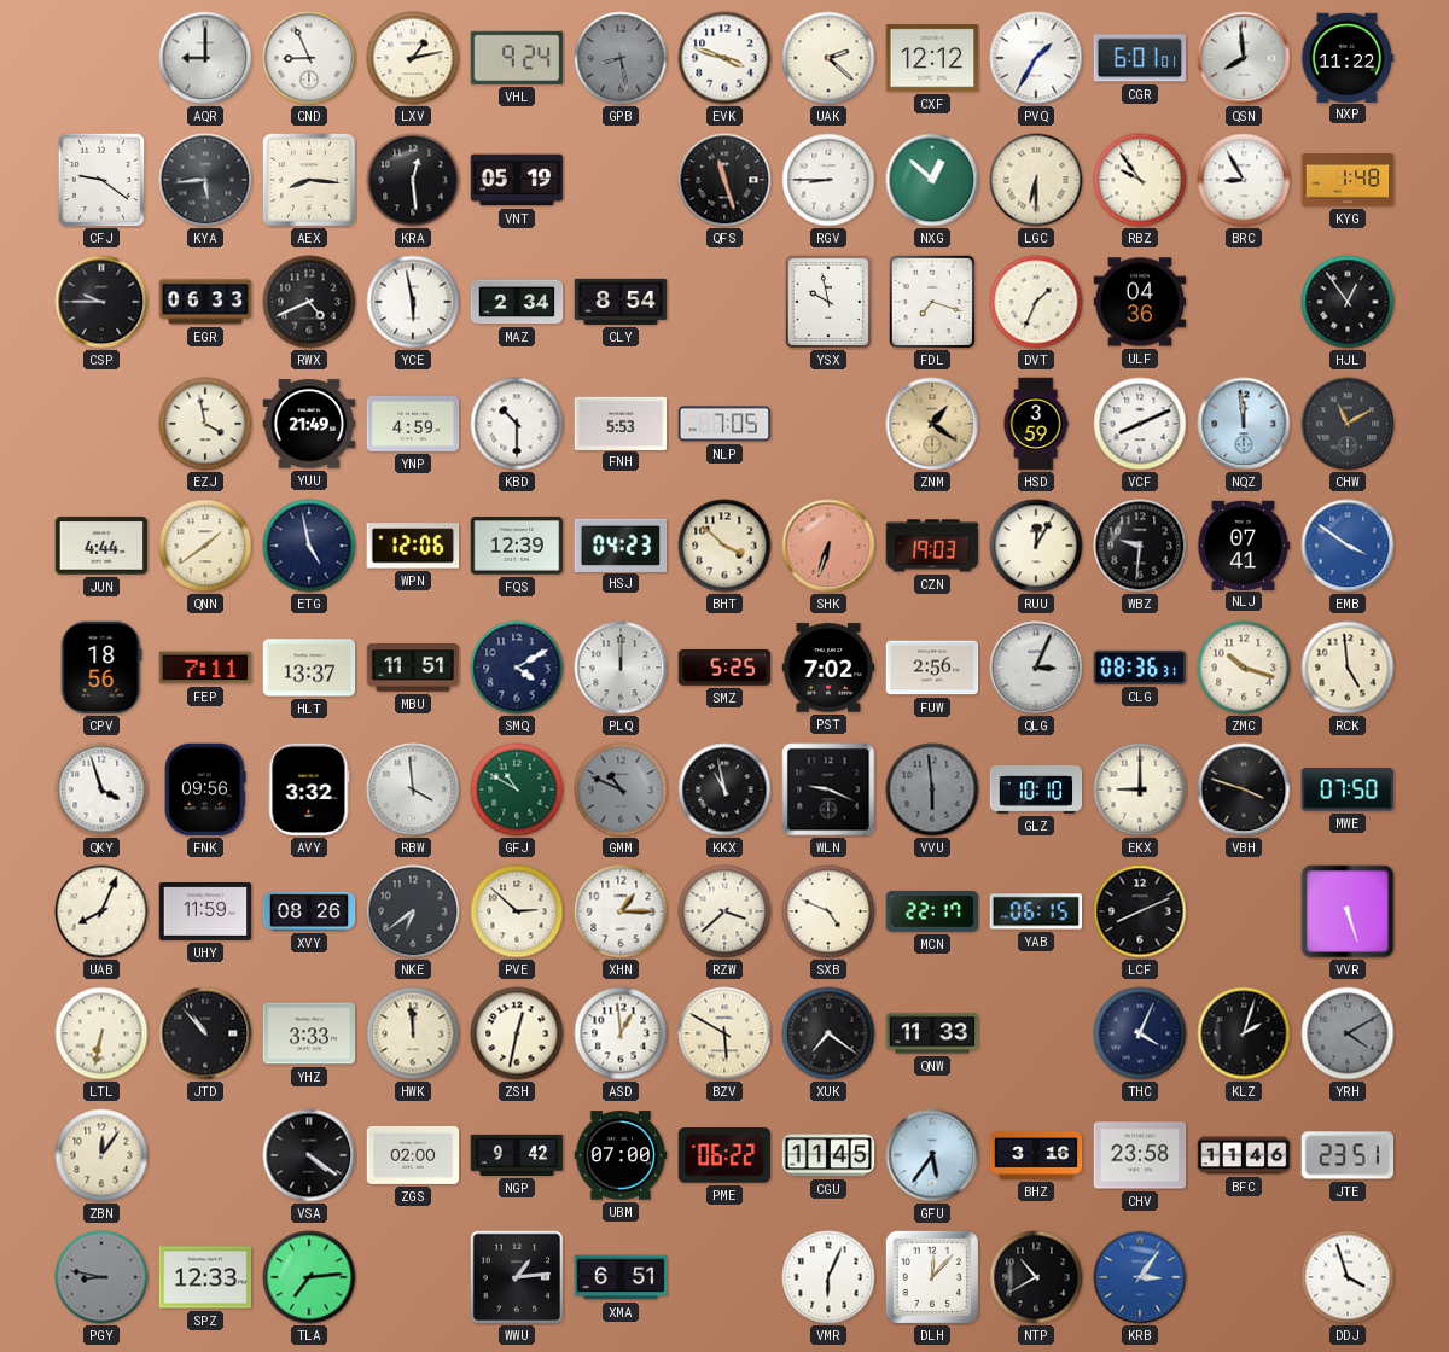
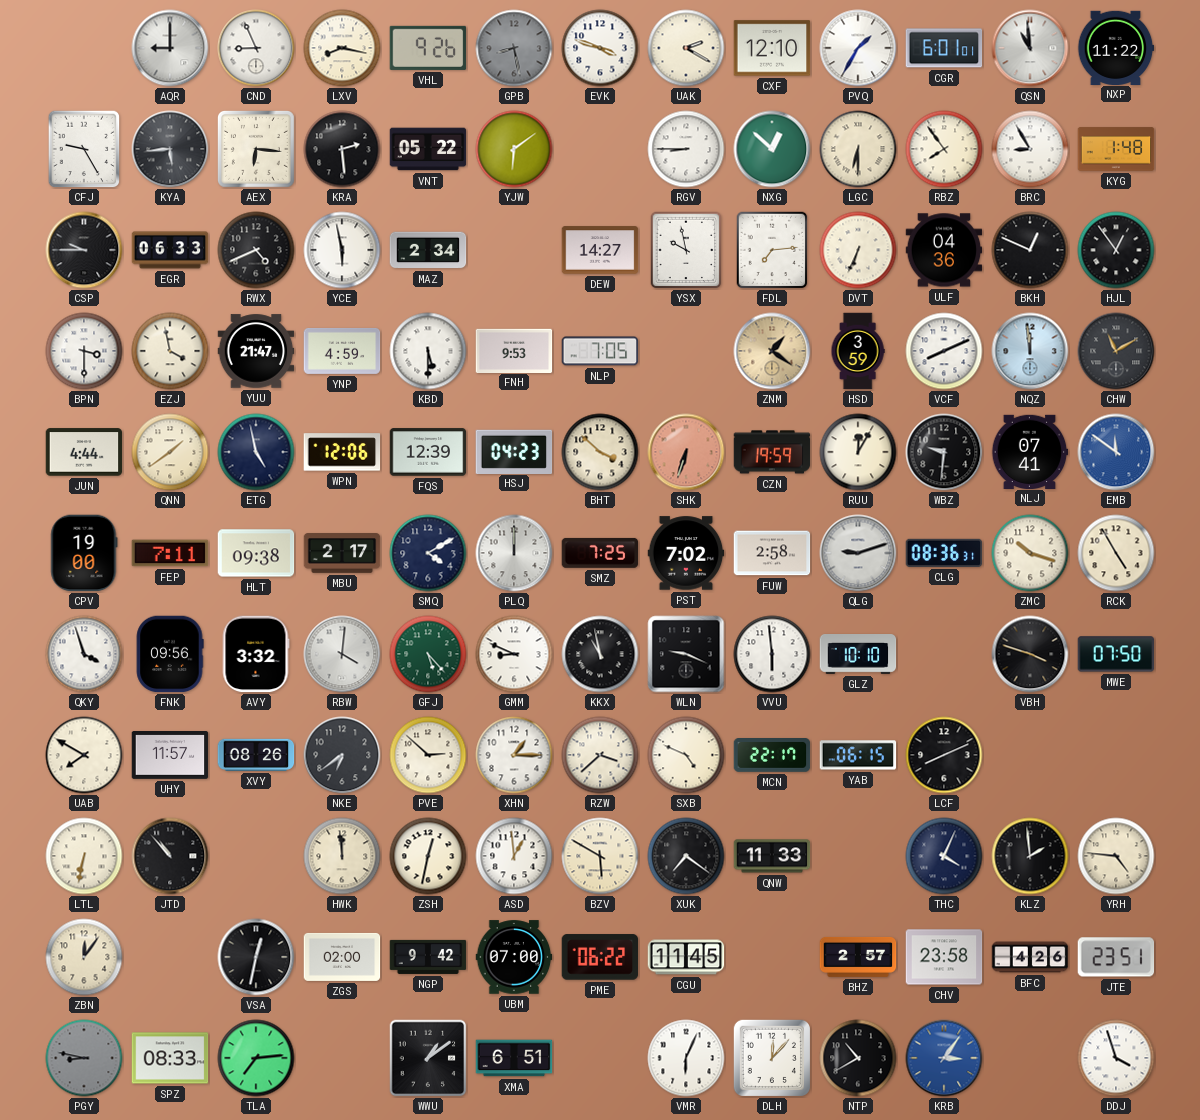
LXV: 1:13 -> 8:17 (342, 48)
VHL: 9:24 -> 9:26 (428, 48)
UAK: 2:22 -> 2:20 (686, 48)
CXF: 12:12 -> 12:10 (772, 48)
QSN: 7:59 -> 10:59 (1030, 48)
CFJ: 9:21 -> 9:25 (84, 149)
AEX: 8:16 -> 6:16 (257, 150)
KRA: 12:29 -> 2:29 (342, 149)
VNT: 05:19 -> 05:22 (428, 149)
YJW: none -> 6:09 (514, 149)
QFS: 11:27 -> none (724, 180)
RBZ: 9:54 -> 7:54 (944, 149)
CLY: 8:54 -> none (621, 302)
DEW: none -> 14:27 (600, 250)
FDL: 7:18 -> 7:14 (772, 250)
DVT: 1:34 -> 6:34 (858, 250)
BKH: none -> 12:49 (1030, 250)
BPN: none -> 3:30 (84, 351)
YUU: 21:49 -> 21:47 (256, 351)
KBD: 10:30 -> 5:30 (428, 351)
FNH: 5:53 -> 9:53 (514, 350)
CZN: 19:03 -> 19:59 (772, 452)
EMB: 3:51 -> 11:51 (1116, 452)
CPV: 18:56 -> 19:00 (84, 553)
HLT: 13:37 -> 09:38 (256, 553)
MBU: 11:51 -> 2:17 (342, 553)
SMZ: 5:25 -> 7:25 (600, 553)
FUW: 2:56 -> 2:58 (772, 553)
QLG: 3:04 -> 9:12 (858, 553)
RCK: 4:59 -> 4:55 (1116, 553)
RBW: 3:59 -> 4:01 (342, 654)
GFJ: 10:50 -> 5:23 (428, 654)
GMM: 10:49 -> 8:49 (514, 654)
GMM dial: grey -> white (514, 654)
VVU dial: grey -> white (772, 654)
EKX: 9:00 -> none (1140, 789)
UAB: 8:04 -> 7:50 (84, 755)
UHY: 11:59 -> 11:57 (170, 756)
VVR: 5:27 -> none (1348, 911)
YHZ: 3:33 -> none (309, 1033)
KLZ: 2:03 -> 1:59 (1030, 856)
YRH: 4:10 -> 4:46 (1116, 856)
YRH dial: grey -> cream (1116, 856)
VSA: 4:21 -> 12:32 (256, 957)
GFU: 5:36 -> none (932, 1155)
BHZ: 3:16 -> 2:57 (858, 957)
BFC: 11:46 -> 4:26 (1030, 957)
SPZ: 12:33 -> 08:33 (170, 1058)
WWU: 1:14 -> 1:09 (428, 1058)
